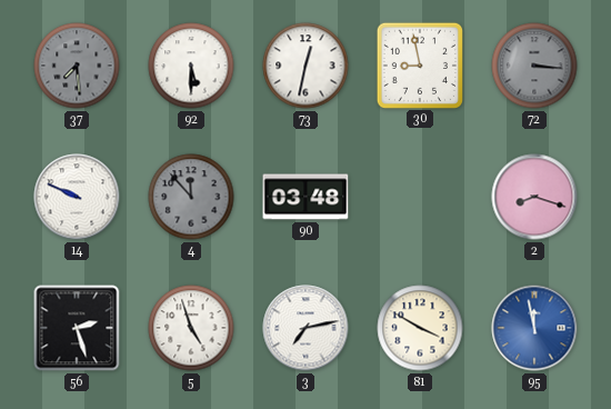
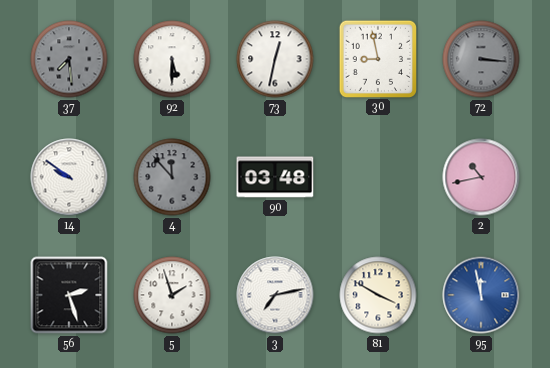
14: 9:49 -> 9:51 (69, 177)
2: 8:18 -> 10:43 (481, 177)
5: 4:57 -> 1:57 (172, 295)
